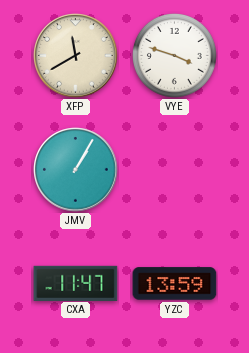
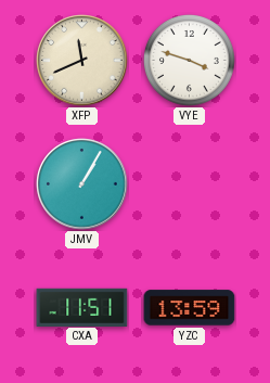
XFP: 11:40 -> 11:41 (82, 61)
CXA: 11:47 -> 11:51 (82, 307)
